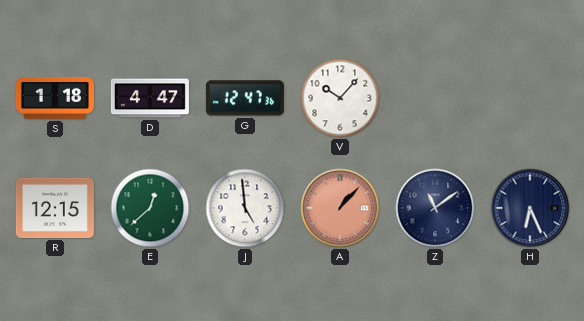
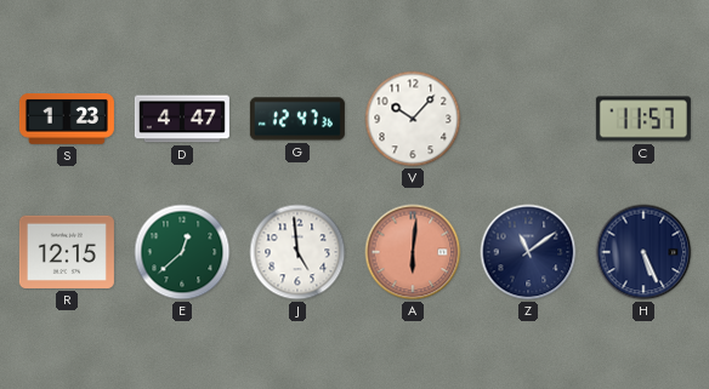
S: 1:18 -> 1:23 (67, 120)
C: none -> 11:57 (643, 119)
A: 1:07 -> 6:01 (413, 252)
H: 6:26 -> 5:26 (643, 252)
